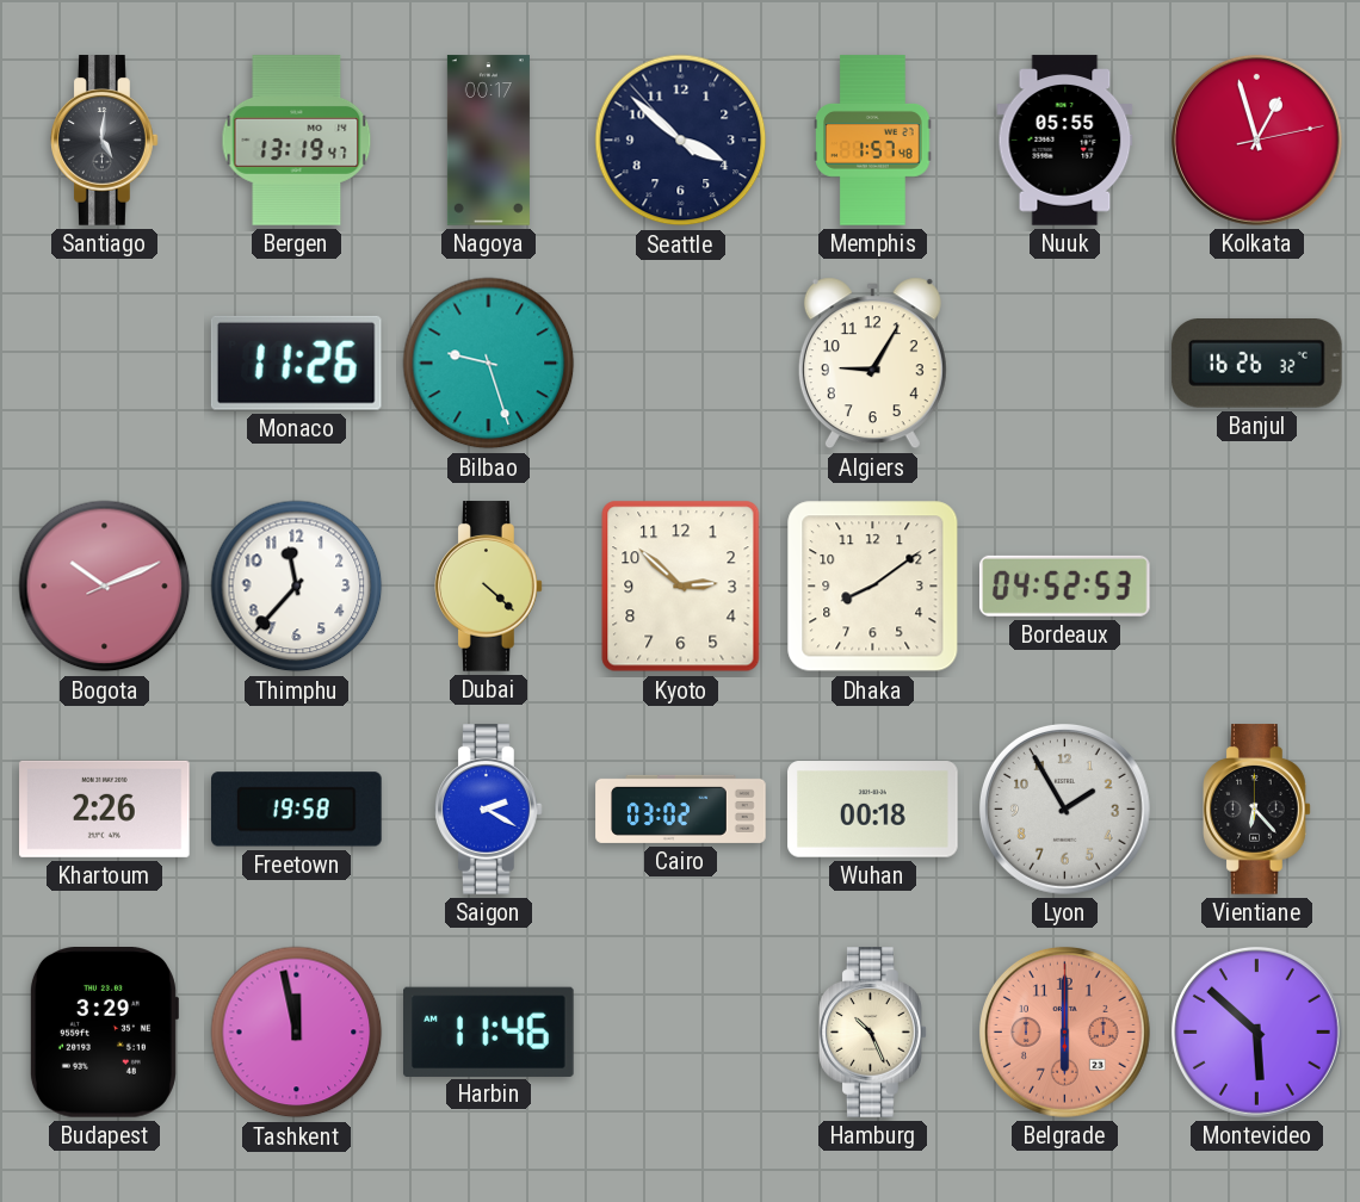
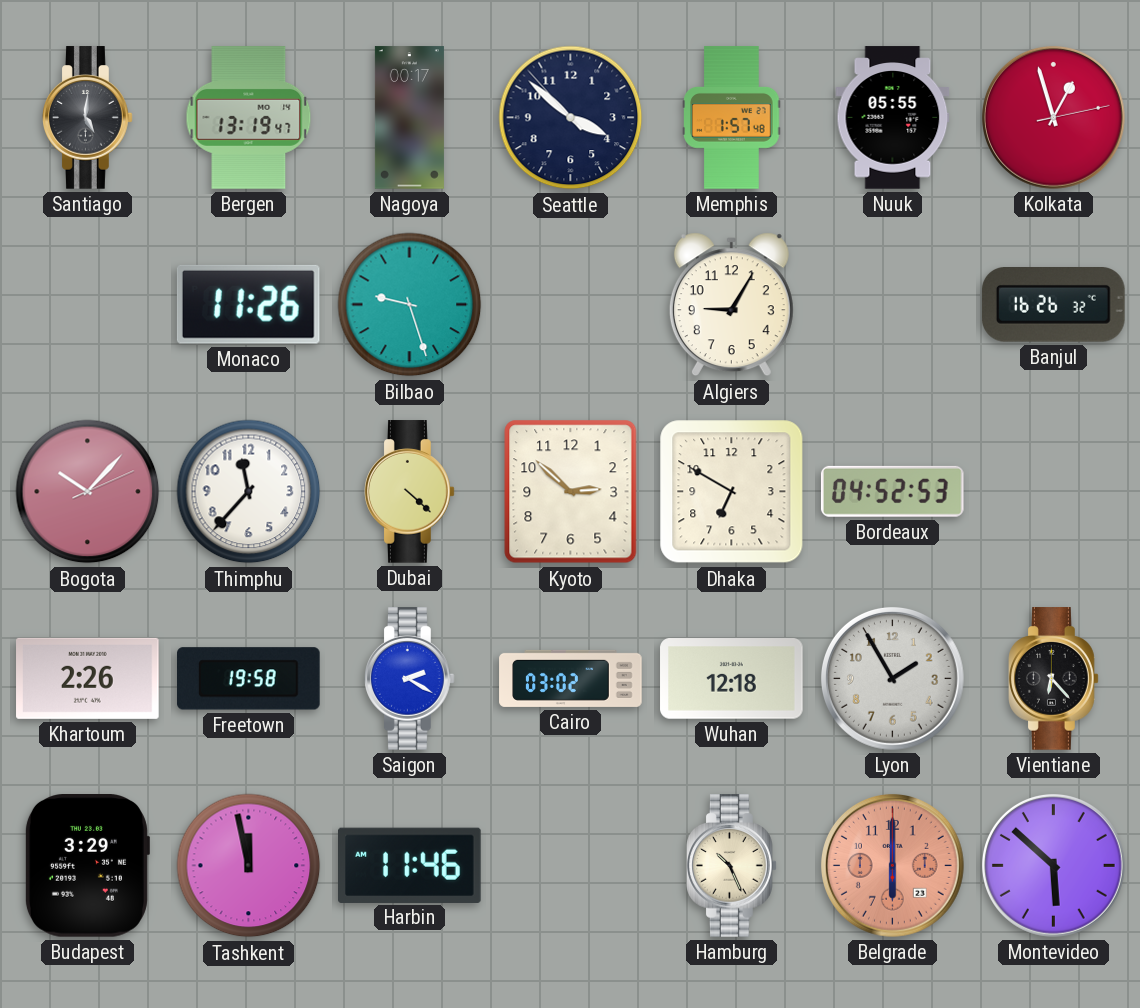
Bogota: 10:11 -> 10:07 (88, 492)
Dhaka: 8:09 -> 6:50 (732, 492)
Wuhan: 00:18 -> 12:18 (732, 679)
